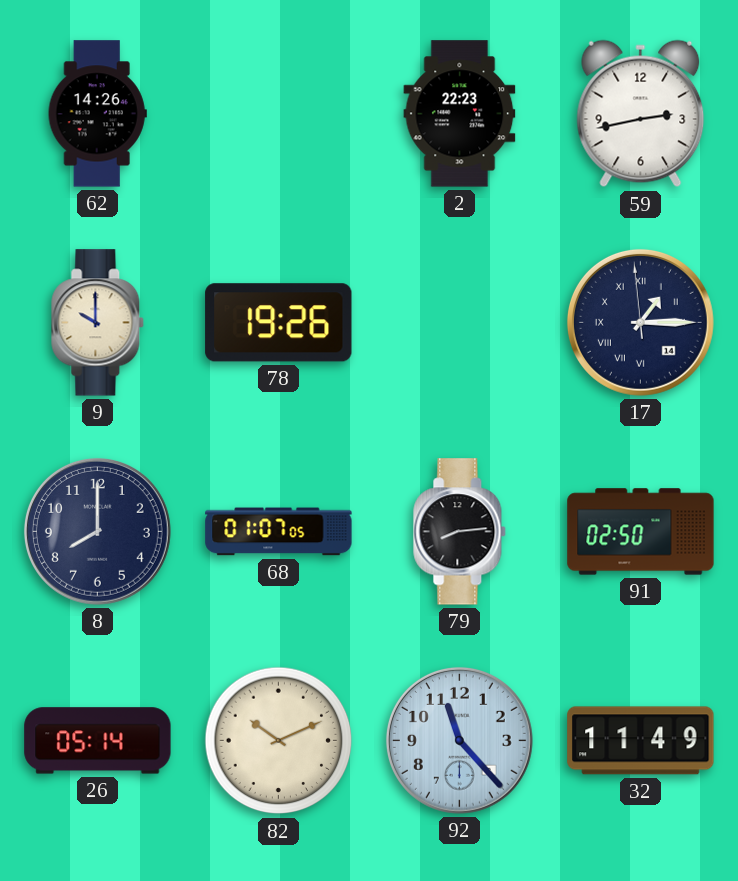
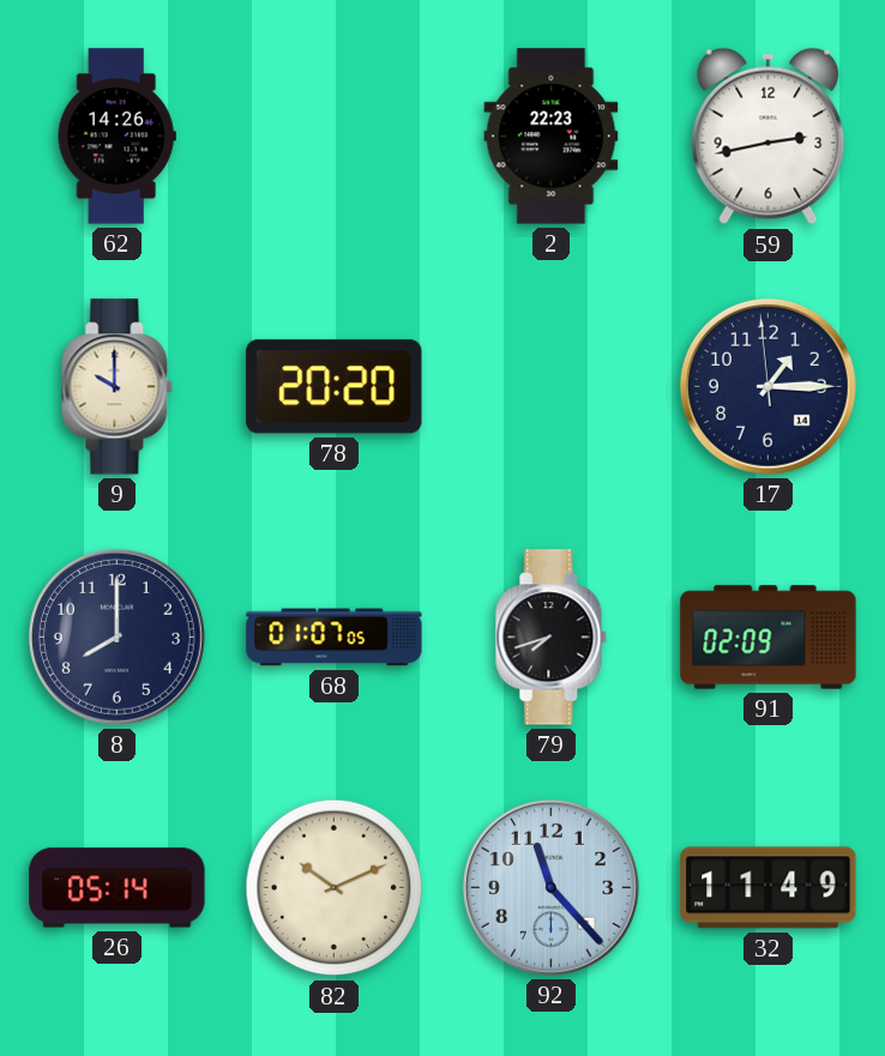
78: 19:26 -> 20:20 (335, 387)
17 numerals: Roman -> Arabic (767, 386)
79: 8:14 -> 7:42 (552, 638)
91: 02:50 -> 02:09 (769, 638)
